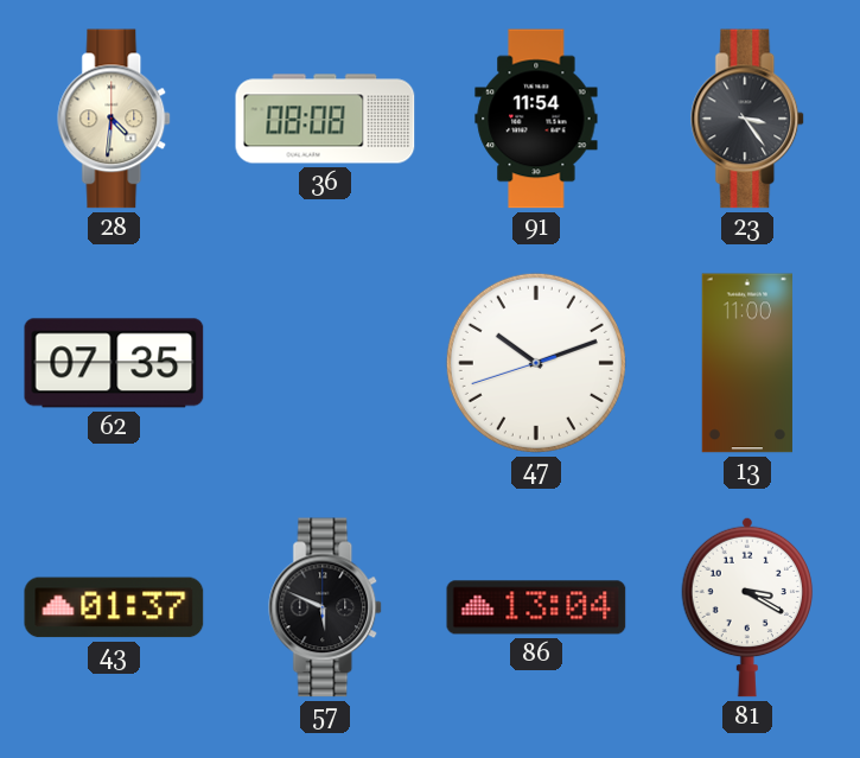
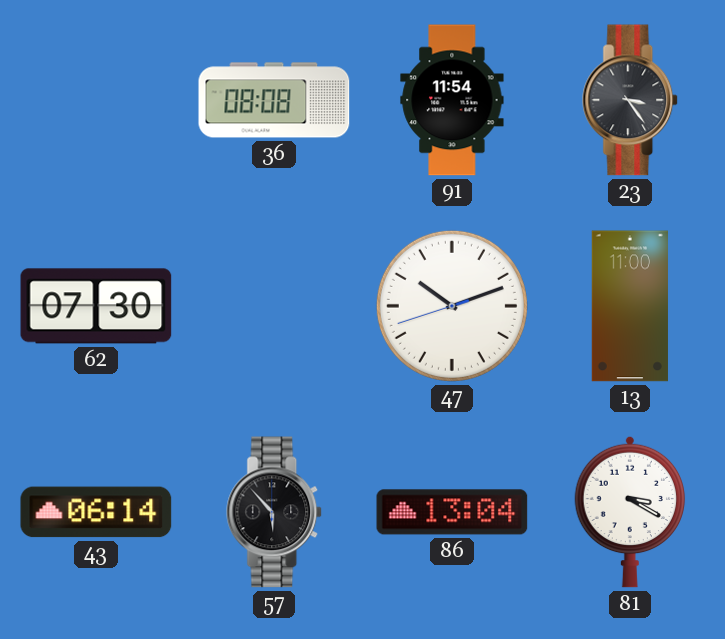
28: 4:31 -> none (115, 119)
62: 07:35 -> 07:30 (96, 306)
43: 01:37 -> 06:14 (96, 512)
57: 5:49 -> 5:53 (275, 512)
